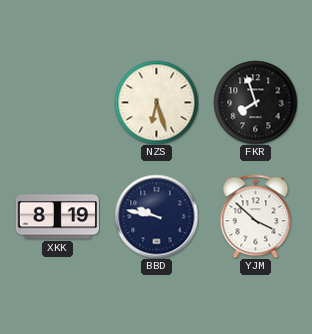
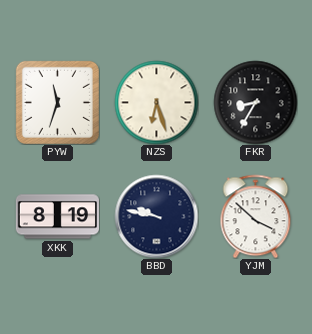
PYW: none -> 11:33 (57, 102)
FKR: 7:57 -> 8:35 (255, 102)
